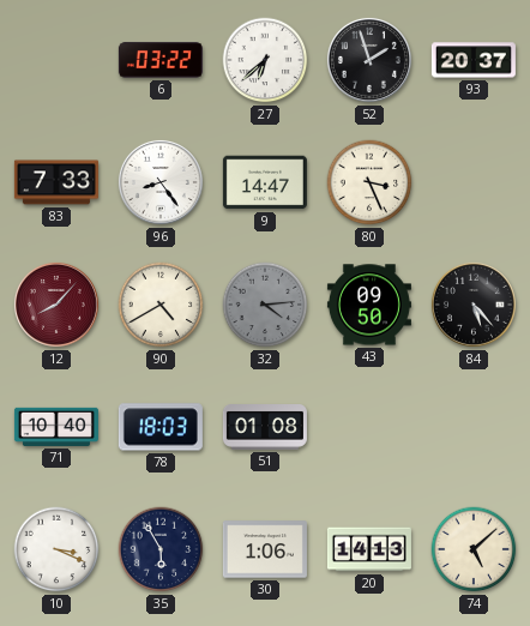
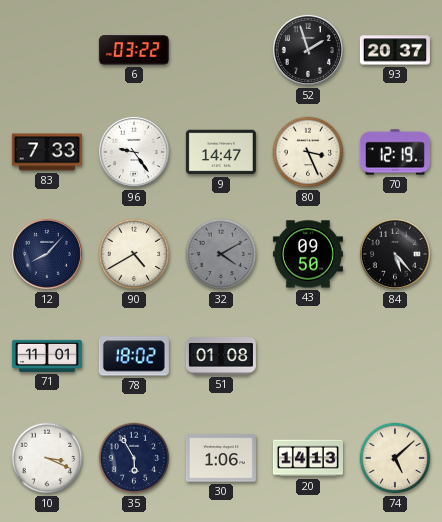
27: 6:38 -> none (265, 60)
96: 8:24 -> 9:24 (134, 152)
70: none -> 12:19 (395, 152)
12 dial: burgundy -> navy (47, 254)
32: 4:14 -> 4:10 (221, 254)
71: 10:40 -> 11:01 (47, 356)
78: 18:03 -> 18:02 (134, 356)
